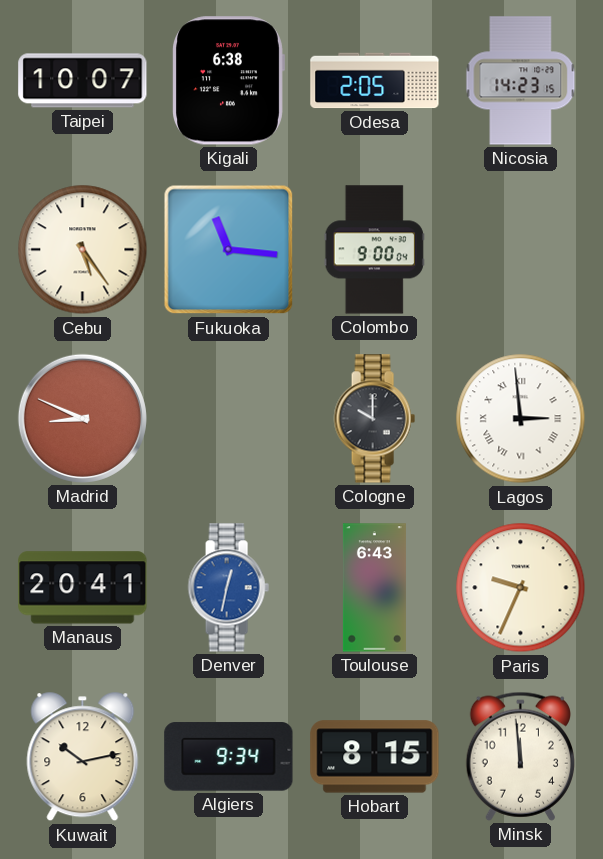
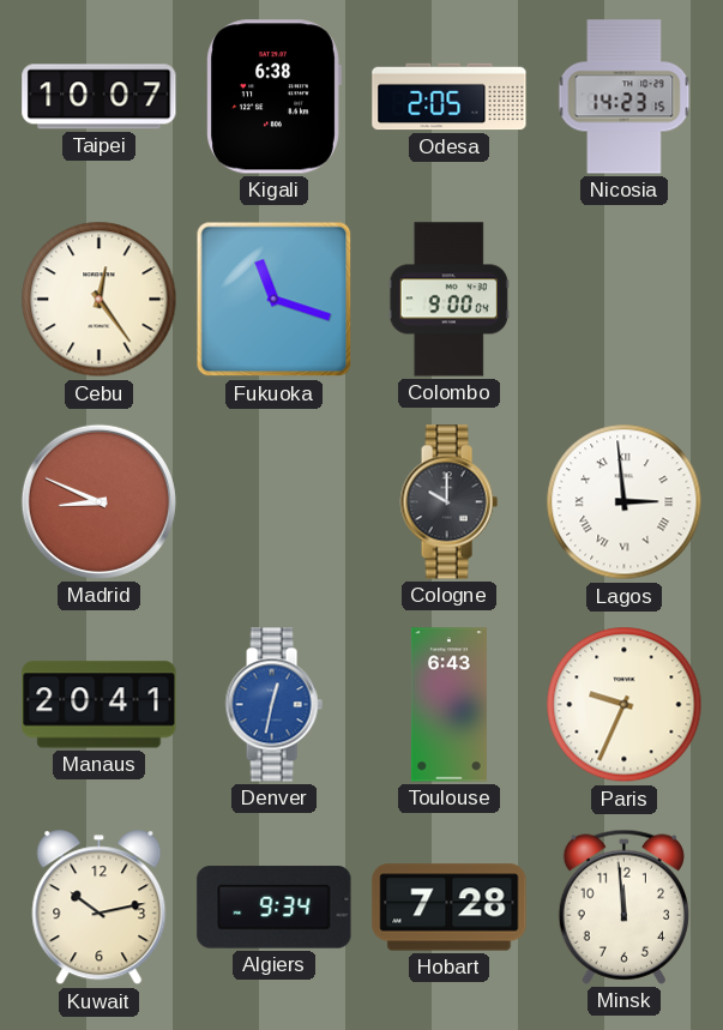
Cebu: 5:24 -> 12:24 (100, 300)
Fukuoka: 11:16 -> 11:18 (275, 300)
Hobart: 8:15 -> 7:28 (450, 908)
